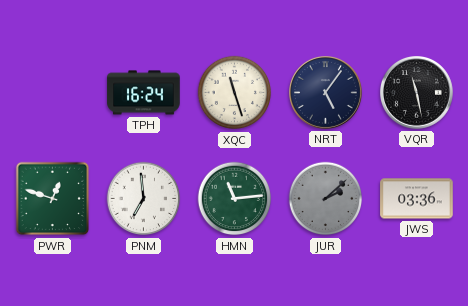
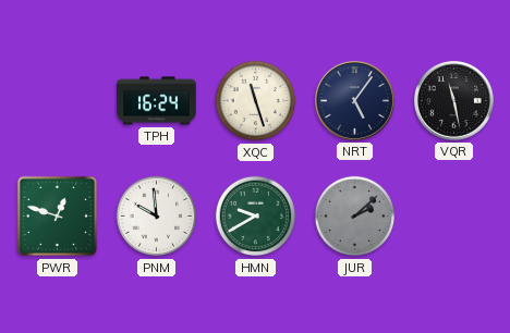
PNM: 6:59 -> 9:59 (157, 217)
HMN: 11:14 -> 9:40 (256, 217)
JWS: 03:36 -> none (417, 199)
